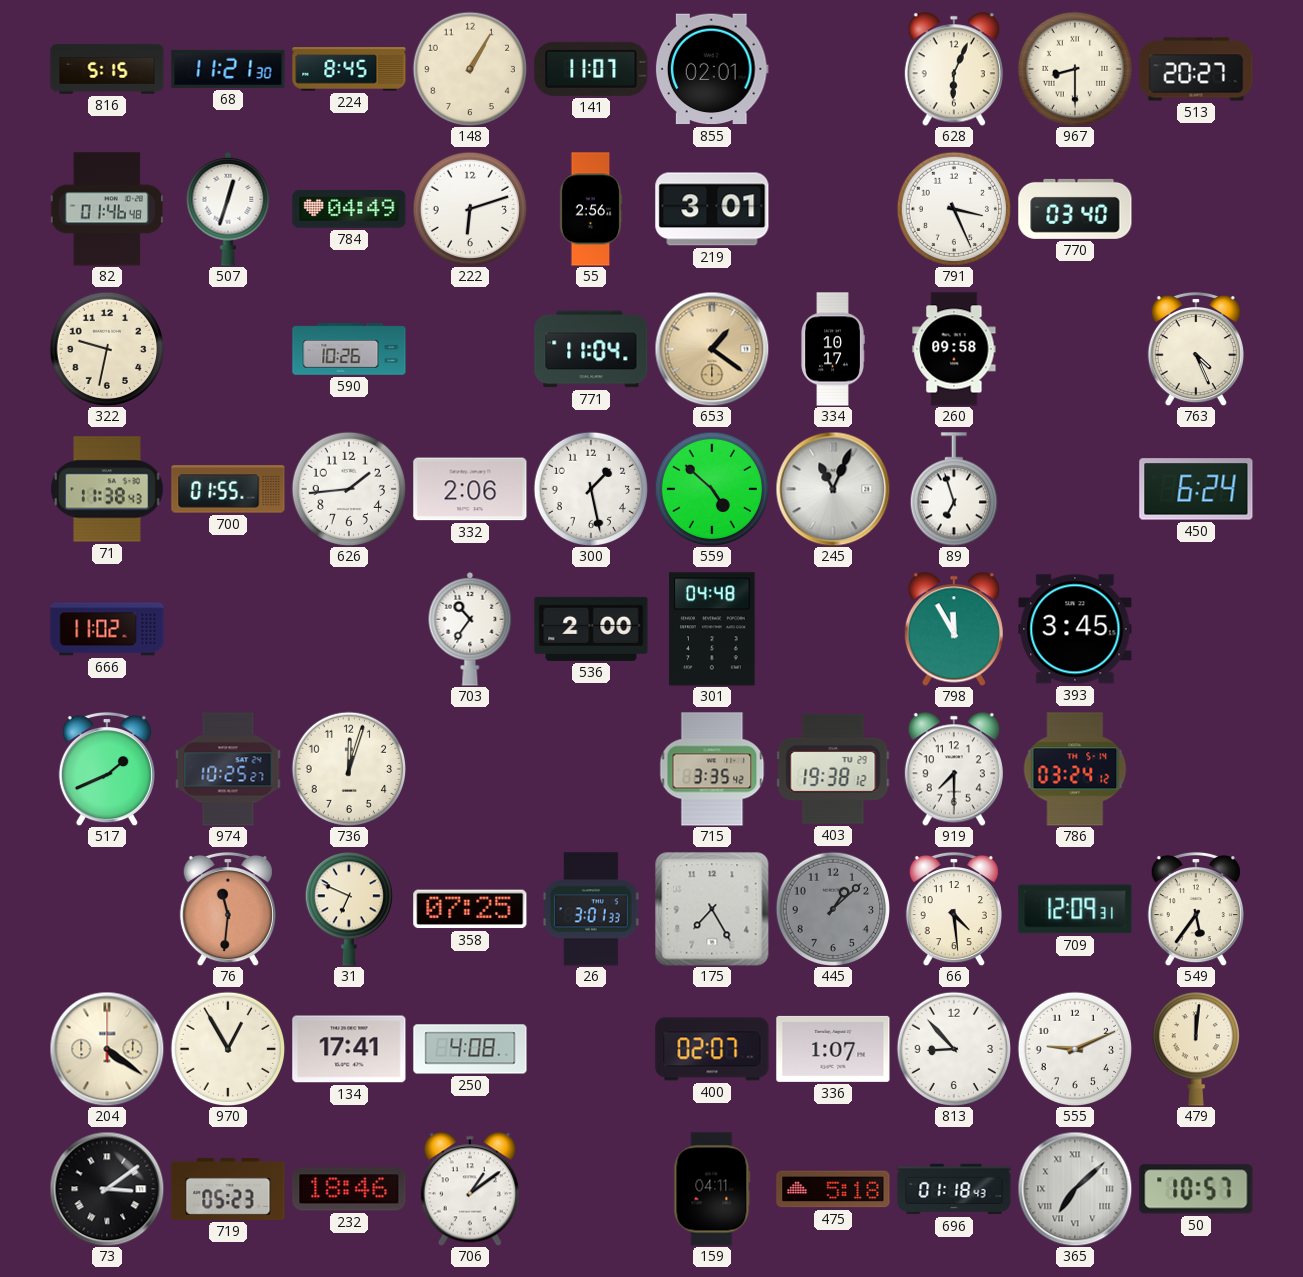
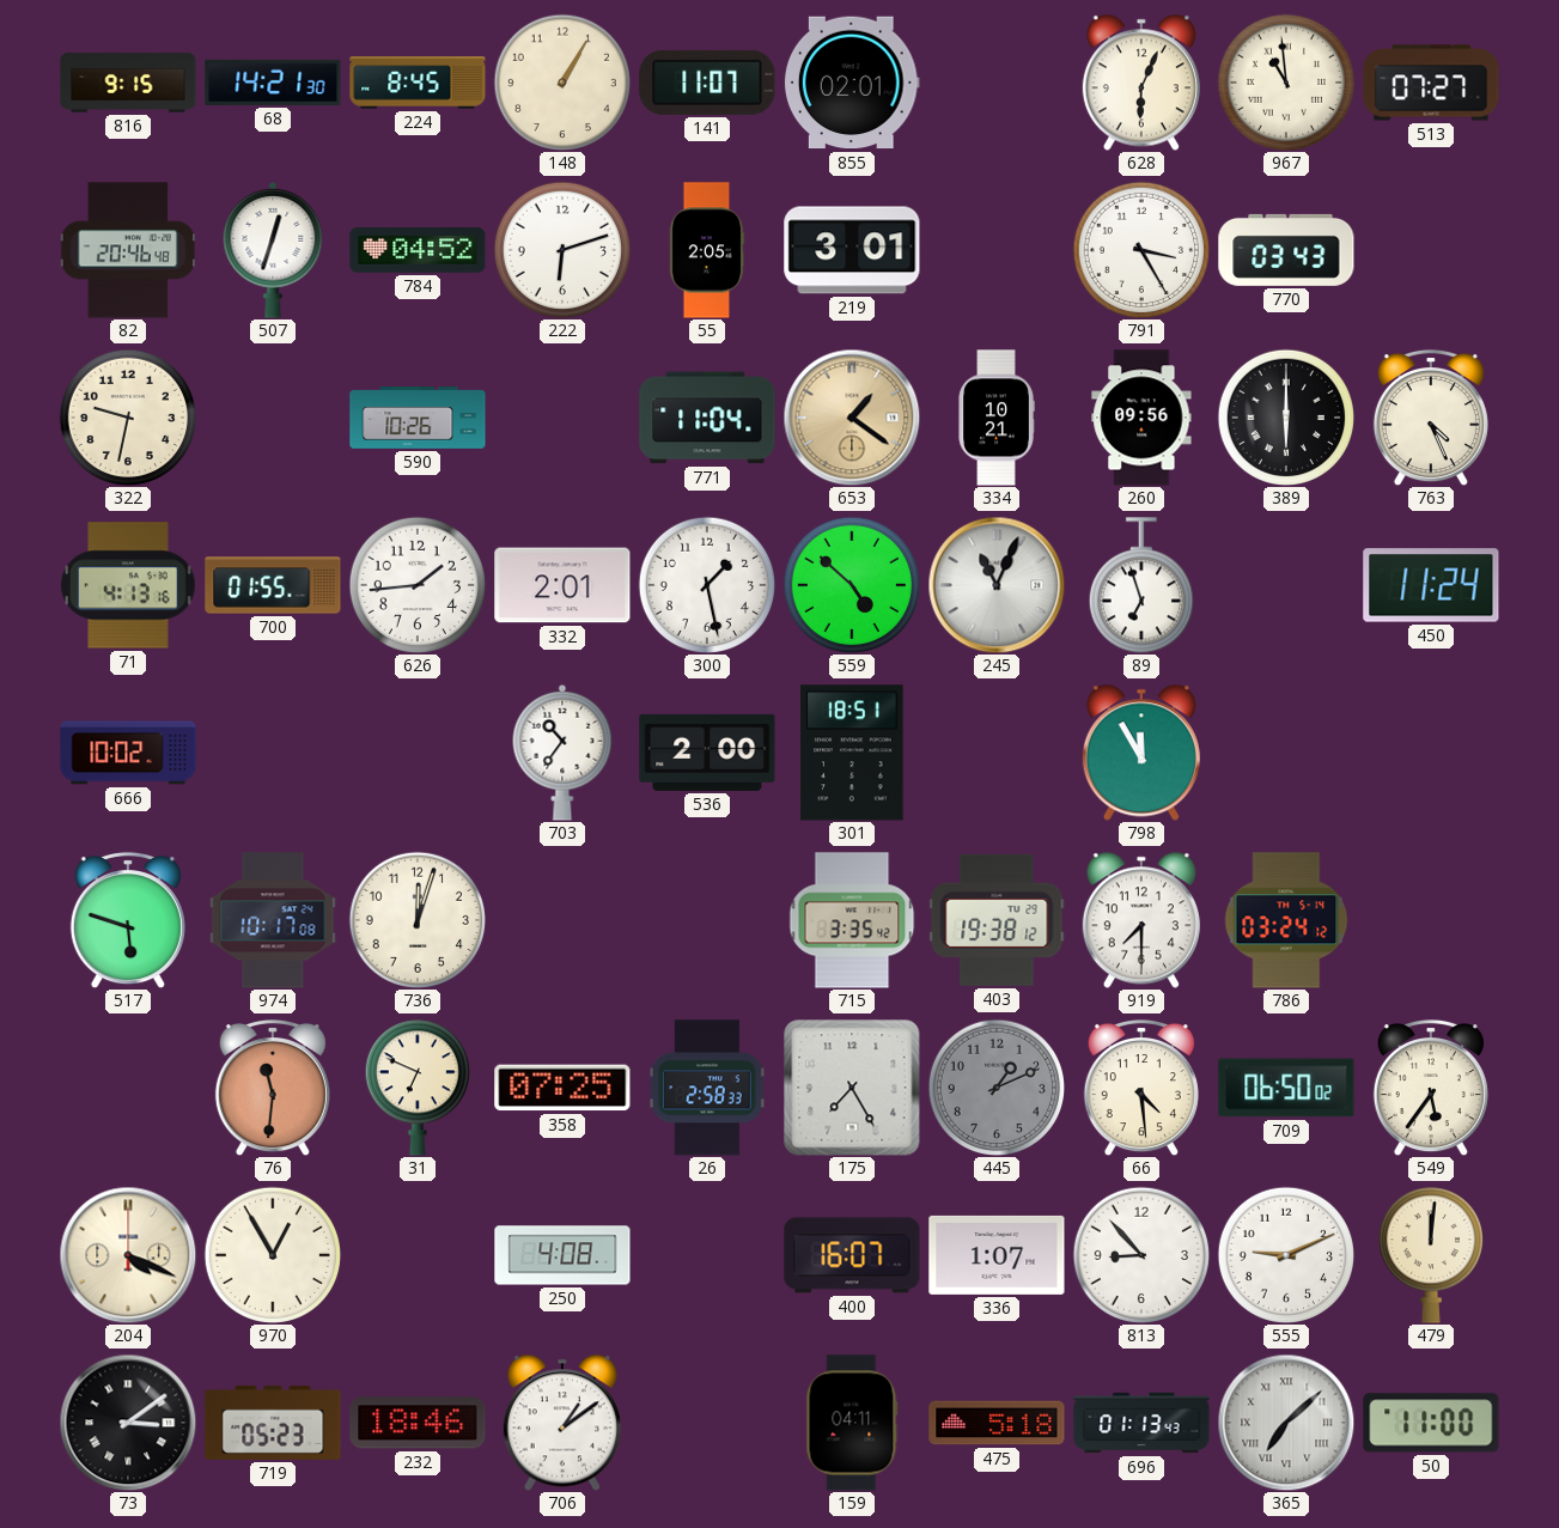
816: 5:15 -> 9:15 (128, 83)
68: 11:21 -> 14:21 (273, 83)
967: 8:30 -> 10:59 (1285, 81)
513: 20:27 -> 07:27 (1431, 83)
82: 01:46 -> 20:46 (127, 250)
784: 04:49 -> 04:52 (418, 251)
55: 2:56 -> 2:05 (707, 250)
791: 3:26 -> 3:25 (1140, 249)
770: 03:40 -> 03:43 (1286, 250)
334: 10:17 -> 10:21 (997, 418)
260: 09:58 -> 09:56 (1141, 418)
389: none -> 6:00 (1285, 416)
71: 11:38 -> 4:13 (128, 585)
332: 2:06 -> 2:01 (562, 585)
450: 6:24 -> 11:24 (1431, 585)
666: 11:02 -> 10:02 (128, 753)
301: 04:48 -> 18:51 (852, 753)
393: 3:45 -> none (1075, 629)
517: 1:41 -> 5:48 (128, 920)
974: 10:25 -> 10:17 (273, 920)
26: 3:01 -> 2:58 (708, 1088)
445: 1:08 -> 1:11 (995, 1086)
709: 12:09 -> 06:50 (1286, 1088)
204: 4:21 -> 4:19 (128, 1255)
134: 17:41 -> none (349, 1049)
400: 02:07 -> 16:07 (852, 1255)
696: 01:18 -> 01:13 (1141, 1423)
50: 10:57 -> 11:00 (1431, 1423)
